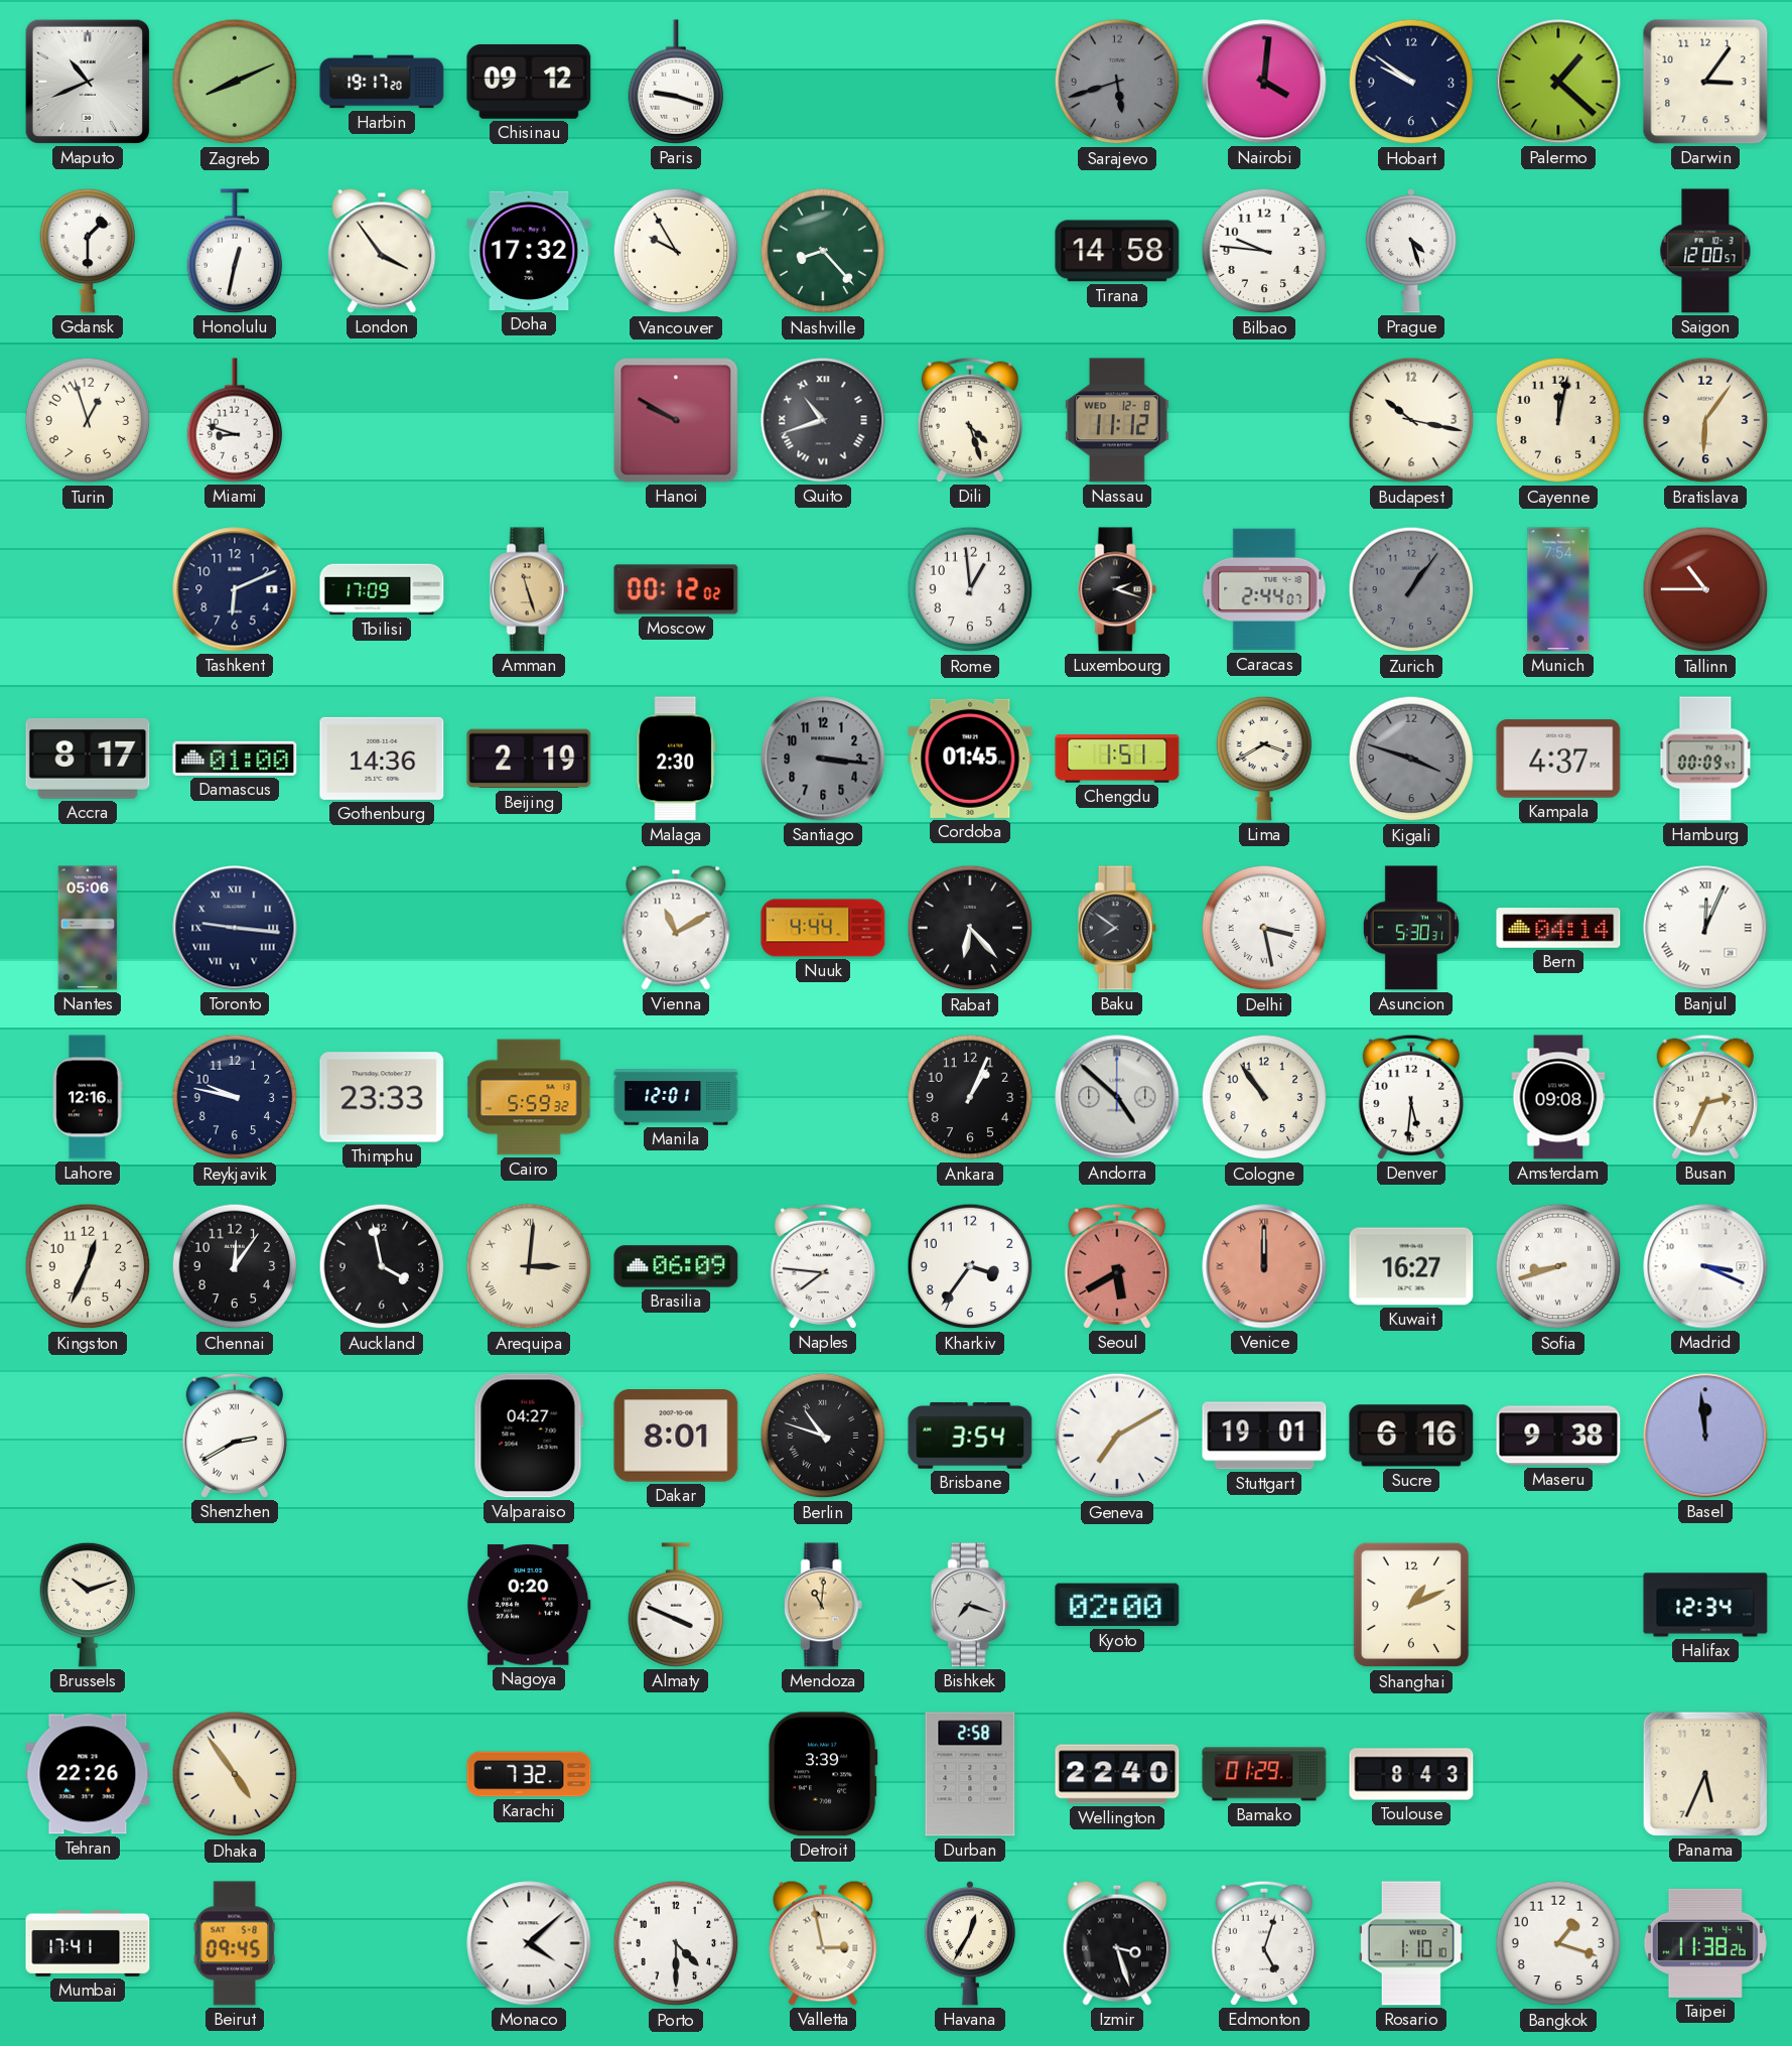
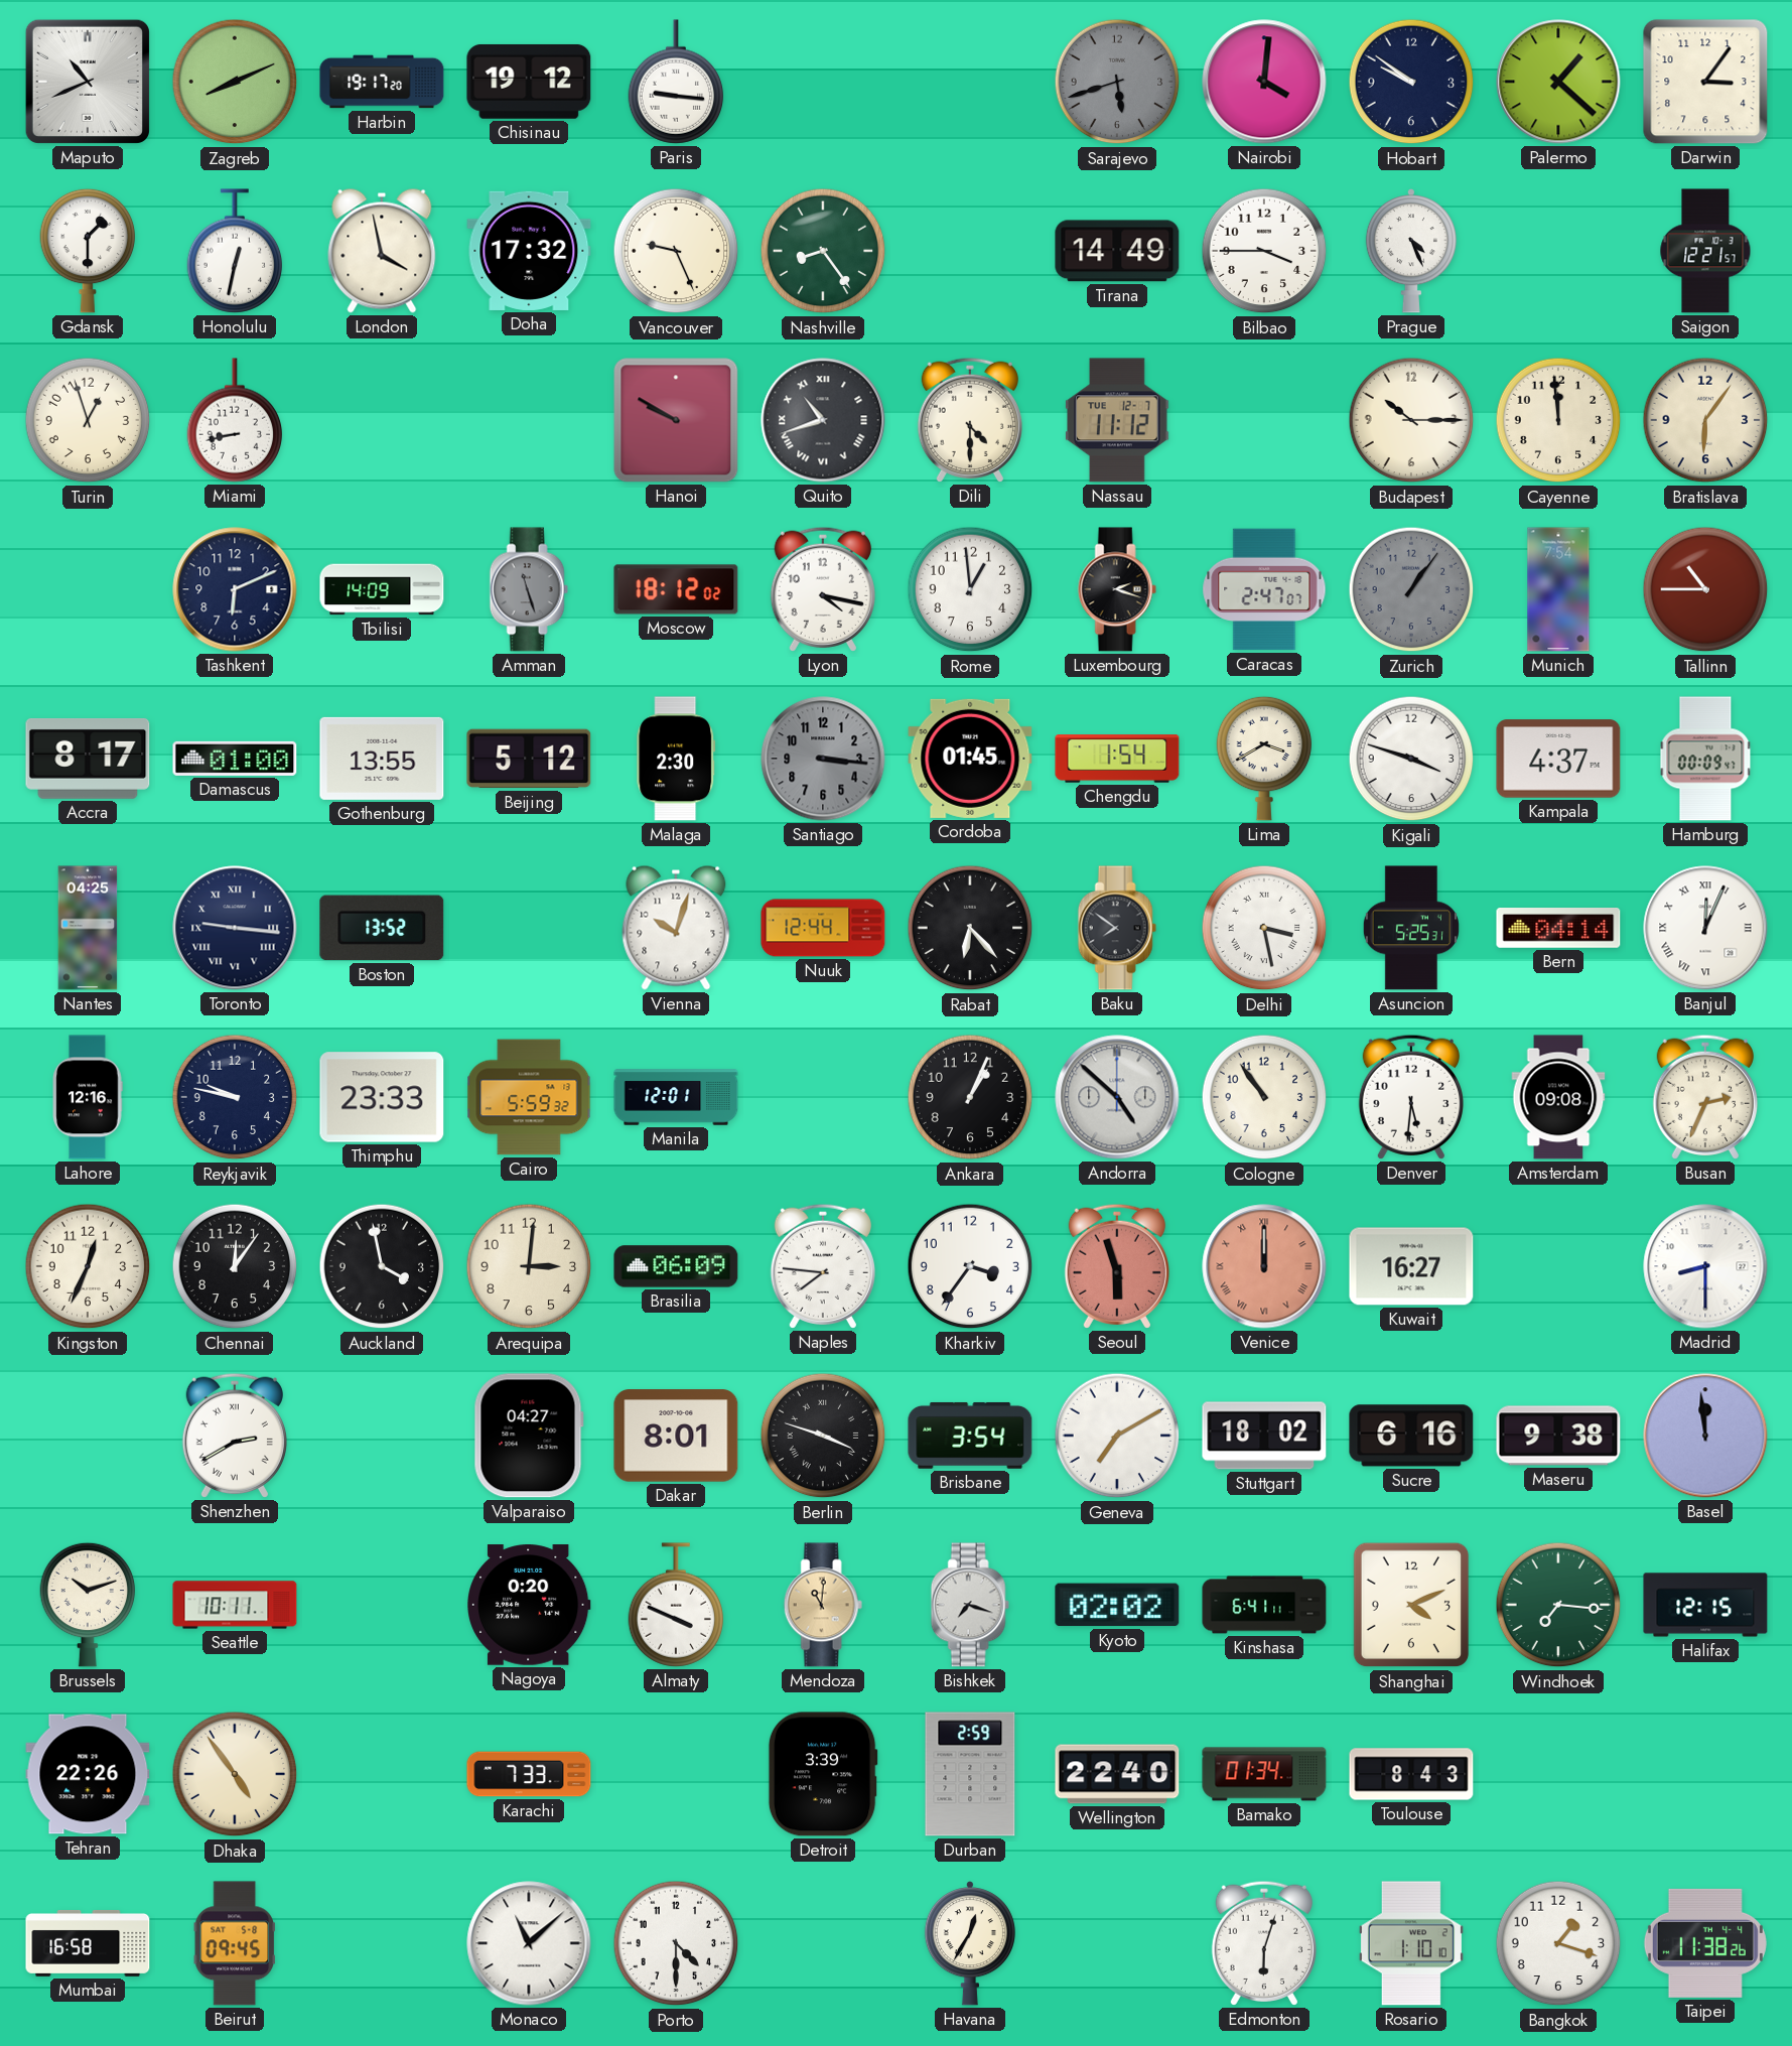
Chisinau: 09:12 -> 19:12 (529, 82)
Paris: 9:18 -> 9:16 (676, 82)
London: 3:54 -> 3:58 (382, 251)
Vancouver: 9:55 -> 9:26 (676, 251)
Nashville: 8:23 -> 8:24 (823, 251)
Tirana: 14:58 -> 14:49 (1117, 251)
Bilbao: 9:46 -> 3:45 (1264, 251)
Prague: 4:27 -> 4:26 (1411, 252)
Saigon: 12:00 -> 12:21 (1705, 251)
Miami: 8:48 -> 8:43 (235, 420)
Dili: 4:27 -> 4:30 (969, 420)
Nassau date: WED 12-8 -> TUE 12-7 (1118, 420)
Budapest: 10:17 -> 10:15 (1411, 420)
Cayenne: 12:02 -> 11:59 (1558, 420)
Tbilisi: 17:09 -> 14:09 (382, 589)
Amman dial: champagne -> grey (529, 589)
Moscow: 00:12 -> 18:12 (676, 589)
Lyon: none -> 4:17 (822, 589)
Caracas: 2:44 -> 2:47 (1264, 589)
Gothenburg: 14:36 -> 13:55 (382, 759)
Beijing: 2:19 -> 5:12 (529, 759)
Chengdu: 1:51 -> 1:54 (1117, 759)
Kigali dial: grey -> white (1411, 759)
Nantes: 05:06 -> 04:25 (88, 928)
Boston: none -> 13:52 (382, 928)
Vienna: 11:10 -> 10:03 (676, 928)
Nuuk: 4:44 -> 12:44 (823, 928)
Asuncion: 5:30 -> 5:25 (1411, 928)
Arequipa numerals: Roman -> Arabic (529, 1266)
Seoul: 5:40 -> 5:57 (1116, 1266)
Sofia: 8:42 -> none (1558, 1266)
Madrid: 3:19 -> 8:30 (1705, 1266)
Berlin: 10:48 -> 3:48 (823, 1436)
Stuttgart: 19:01 -> 18:02 (1264, 1436)
Seattle: none -> 10:11 (235, 1605)
Kyoto: 02:00 -> 02:02 (1117, 1605)
Kinshasa: none -> 6:41 (1264, 1605)
Shanghai: 1:11 -> 4:11 (1411, 1605)
Windhoek: none -> 7:16 (1558, 1605)
Halifax: 12:34 -> 12:15 (1705, 1605)
Karachi: 7:32 -> 7:33 (529, 1774)
Durban: 2:58 -> 2:59 (970, 1774)
Bamako: 01:29 -> 01:34 (1264, 1774)
Panama: 5:34 -> none (1705, 1774)
Mumbai: 17:41 -> 16:58 (88, 1943)
Monaco: 4:08 -> 11:08 (529, 1943)
Valletta: 2:58 -> none (823, 1943)
Izmir: 3:27 -> none (1117, 1943)
Edmonton: 5:03 -> 6:03 (1263, 1943)
